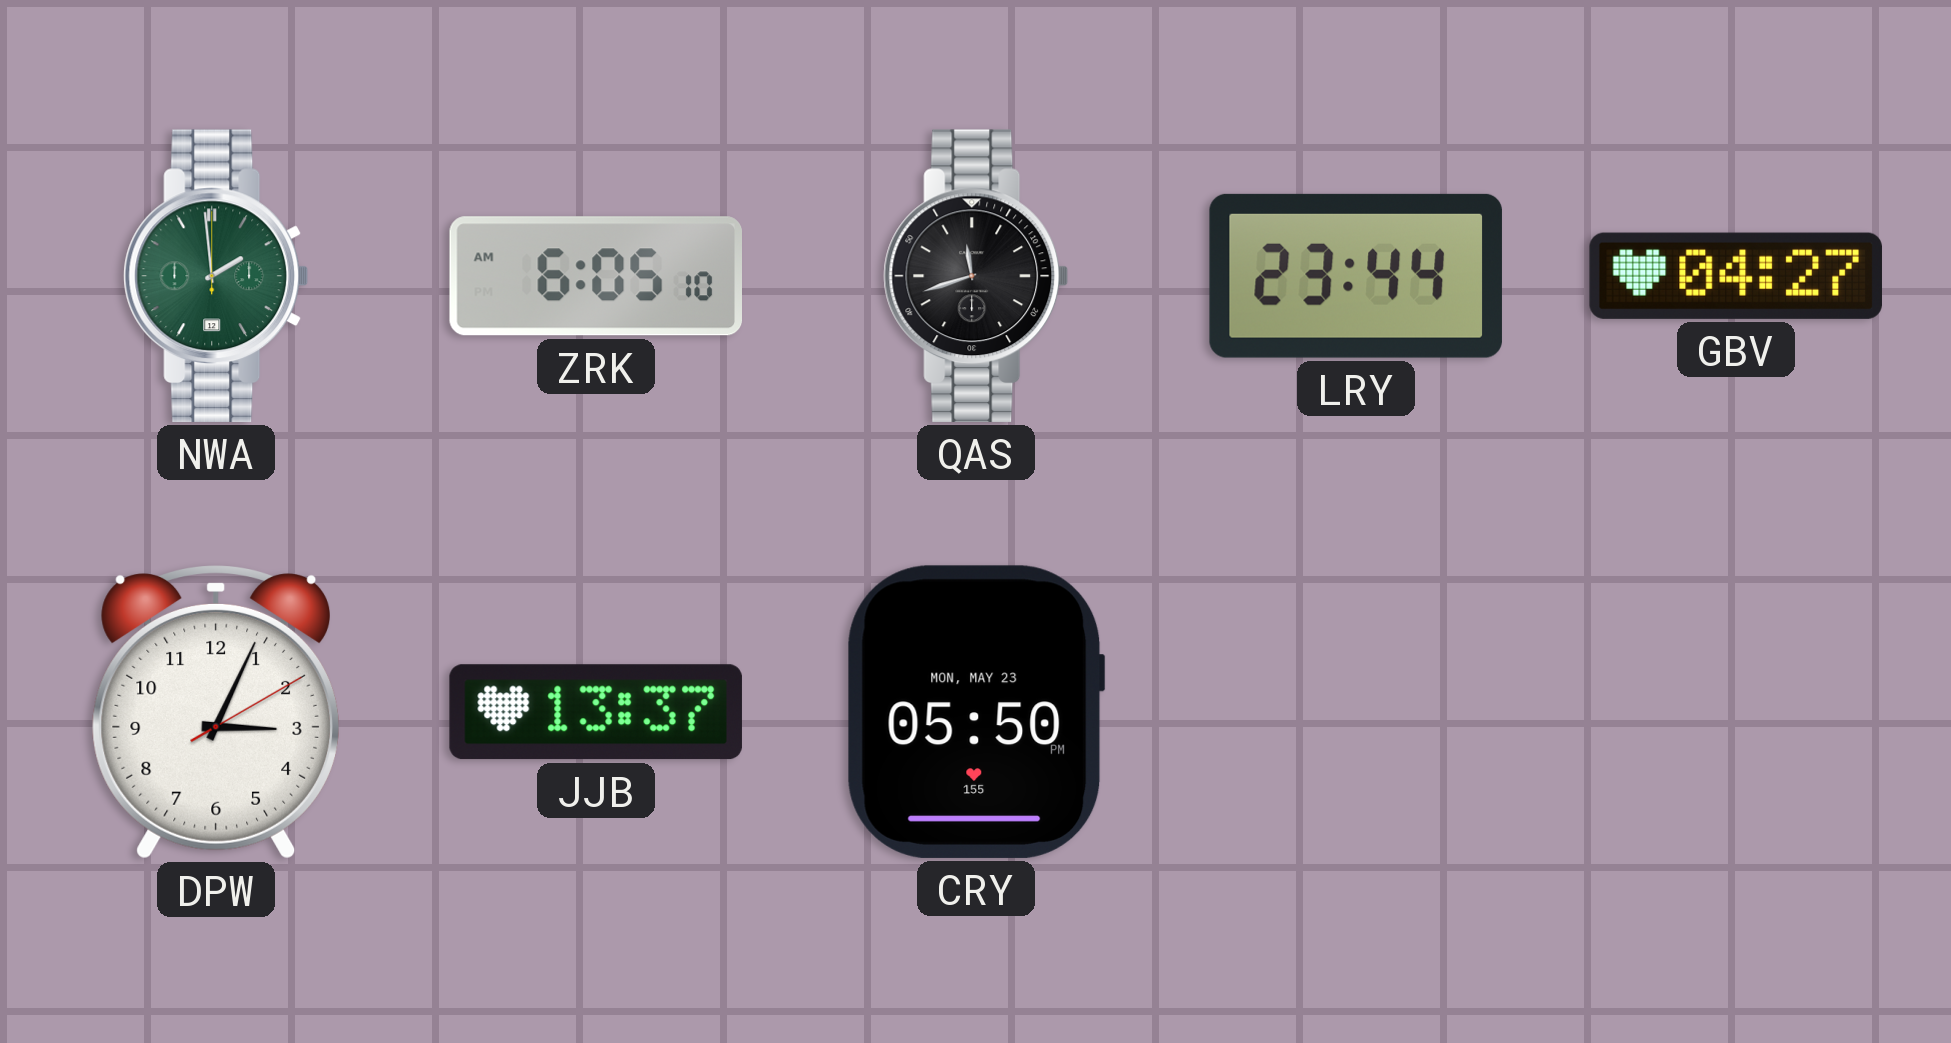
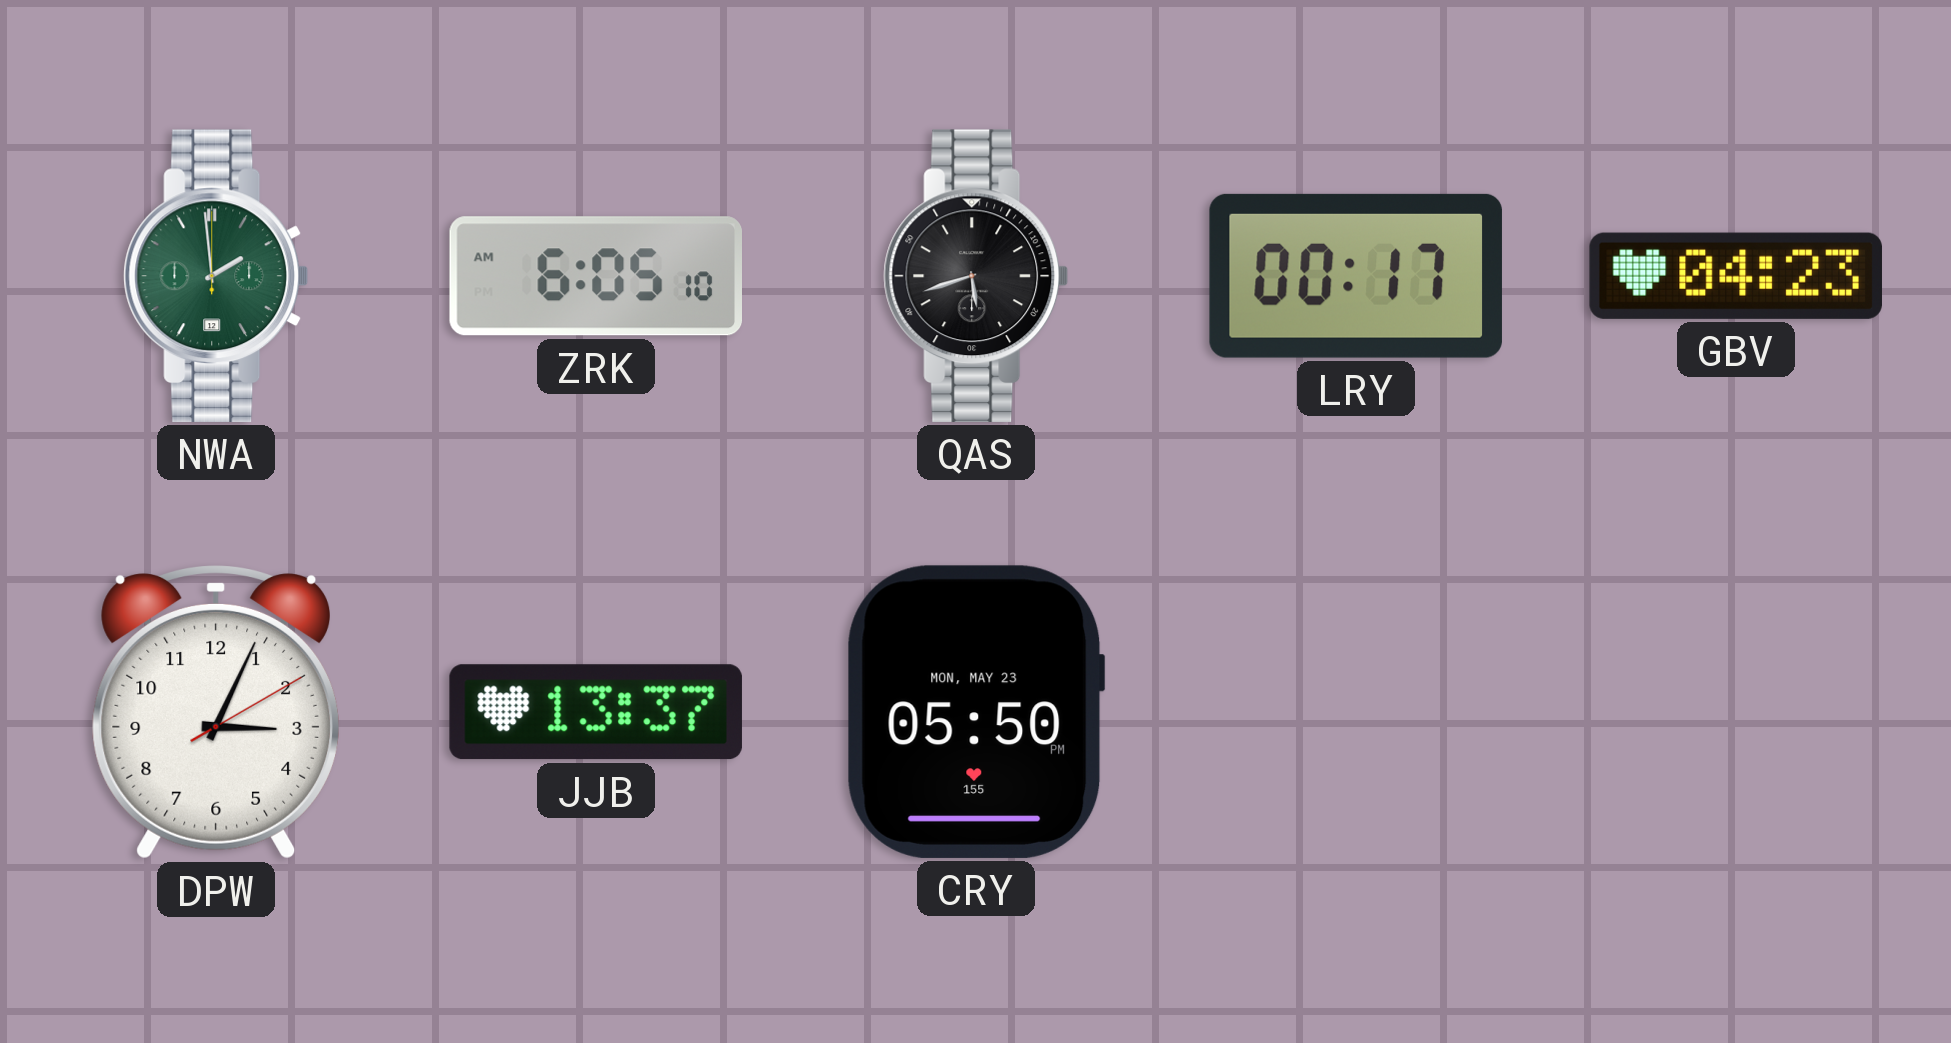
QAS: 11:42 -> 5:42 (976, 276)
LRY: 23:44 -> 00:17 (1356, 276)
GBV: 04:27 -> 04:23 (1736, 276)
